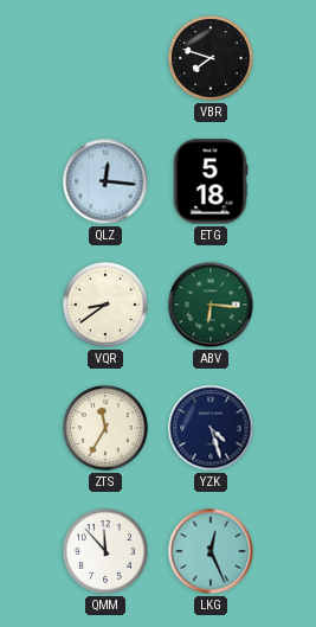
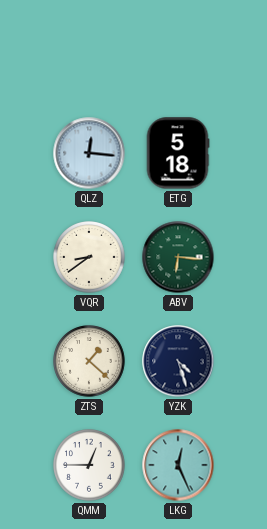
VBR: 7:48 -> none (211, 58)
ZTS: 11:35 -> 1:22 (89, 361)
QMM: 11:53 -> 12:45 (89, 465)
